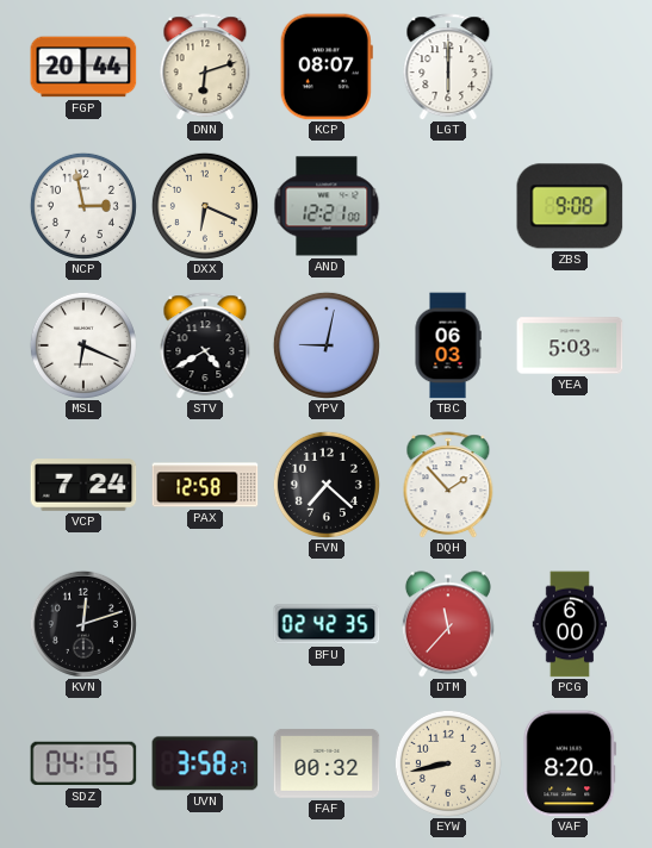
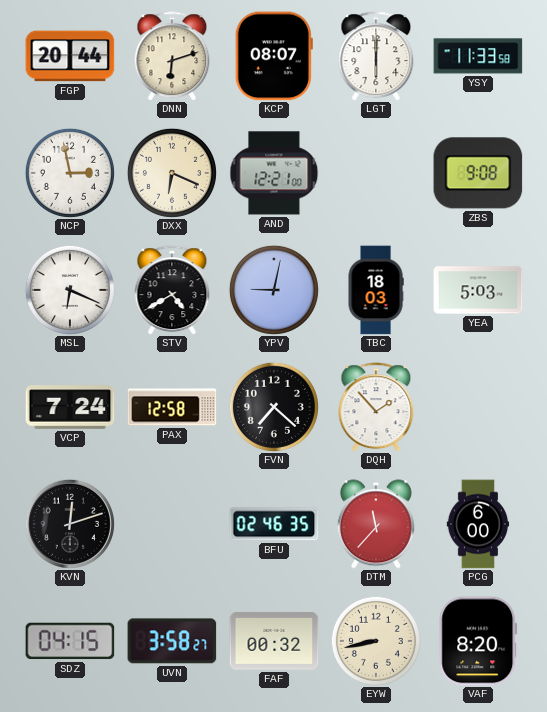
YSY: none -> 11:33 (478, 56)
TBC: 06:03 -> 18:03 (376, 290)
BFU: 02:42 -> 02:46 (274, 524)
